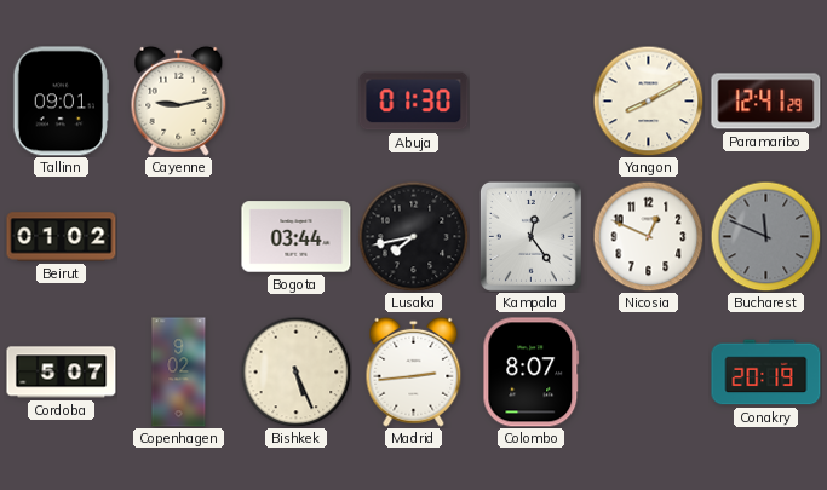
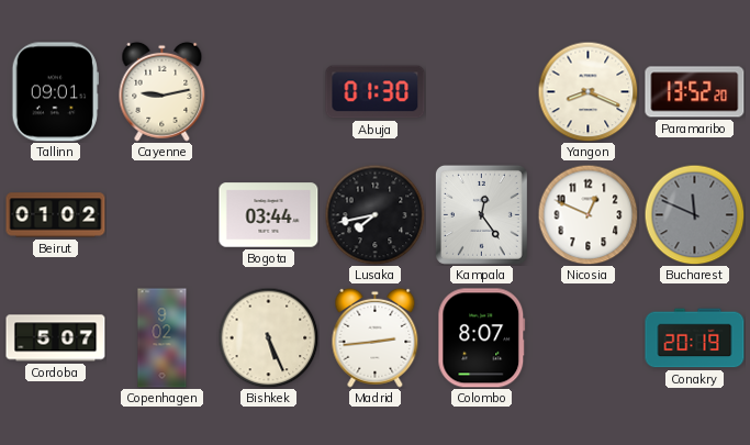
Yangon: 8:10 -> 8:19 (587, 91)
Paramaribo: 12:41 -> 13:52 (695, 92)
